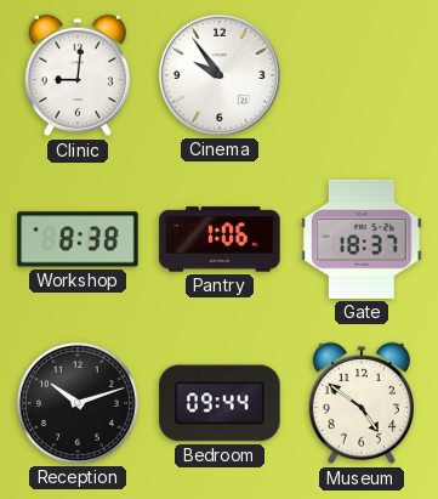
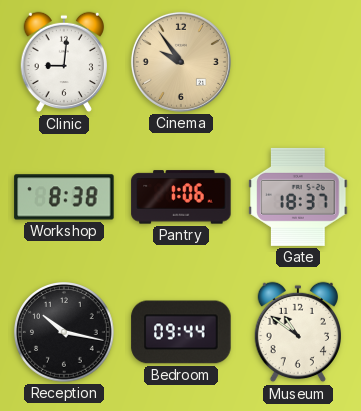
Cinema dial: white -> champagne (181, 62)
Reception: 10:12 -> 10:17 (65, 333)
Museum: 4:51 -> 10:51 (297, 332)
